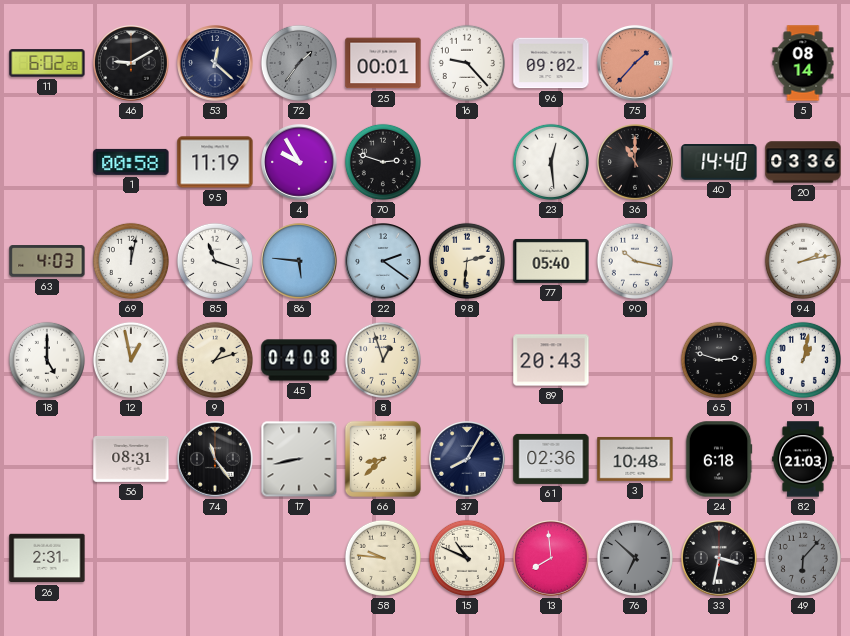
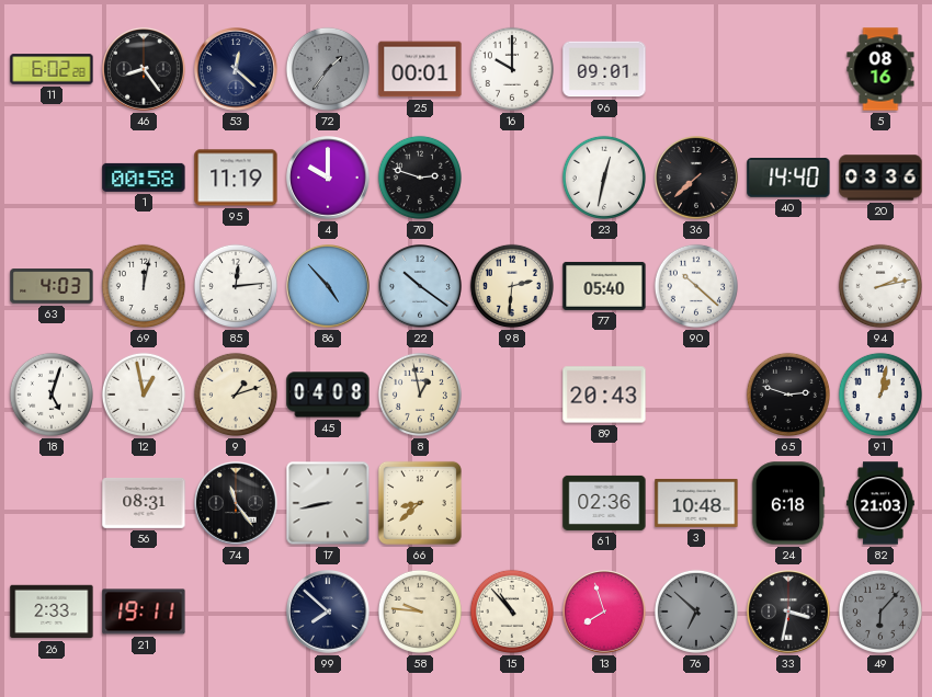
46: 9:10 -> 8:24 (145, 70)
16: 9:23 -> 10:00 (512, 69)
96: 09:02 -> 09:01 (604, 69)
75: 1:37 -> none (636, 64)
5: 08:14 -> 08:16 (880, 69)
4: 9:55 -> 10:00 (329, 179)
23: 12:29 -> 12:32 (604, 178)
36: 11:00 -> 7:38 (697, 179)
85: 11:18 -> 12:14 (236, 286)
86: 5:46 -> 4:53 (329, 287)
22: 2:21 -> 10:21 (421, 287)
90: 10:17 -> 10:22 (696, 286)
18: 5:00 -> 5:03 (52, 395)
8: 12:57 -> 12:58 (420, 395)
37: 8:05 -> none (468, 460)
26: 2:31 -> 2:33 (52, 612)
21: none -> 19:11 (144, 612)
99: none -> 7:52 (329, 613)
15: 10:49 -> 10:53 (512, 612)
13: 7:59 -> 7:57 (605, 613)
